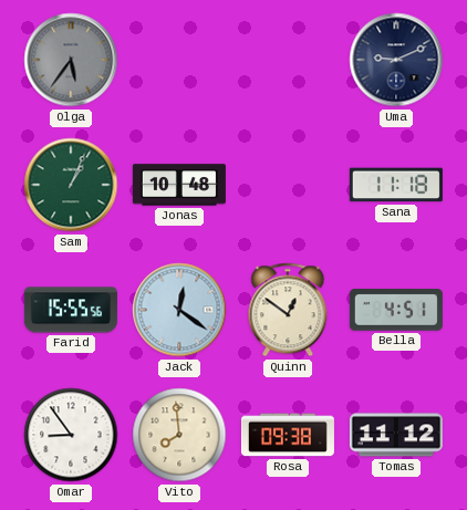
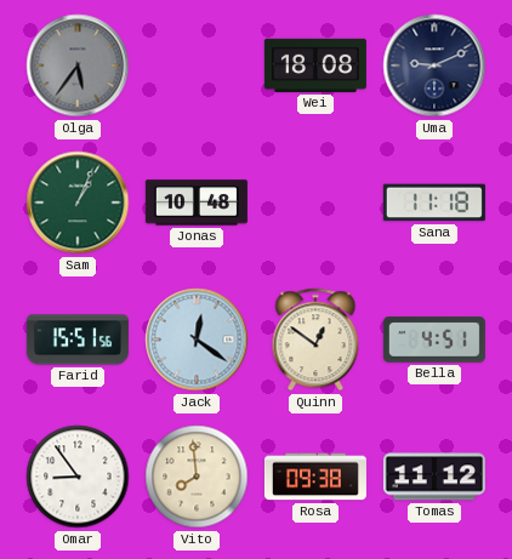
Wei: none -> 18:08 (315, 65)
Farid: 15:55 -> 15:51 (78, 340)
